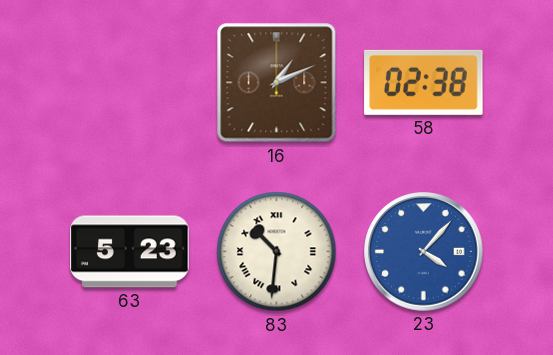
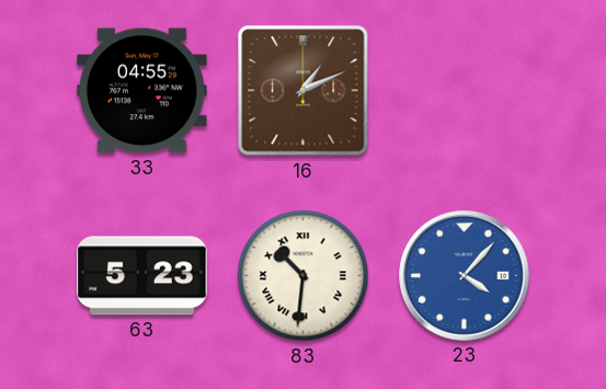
33: none -> 04:55 (142, 91)
58: 02:38 -> none (424, 82)
